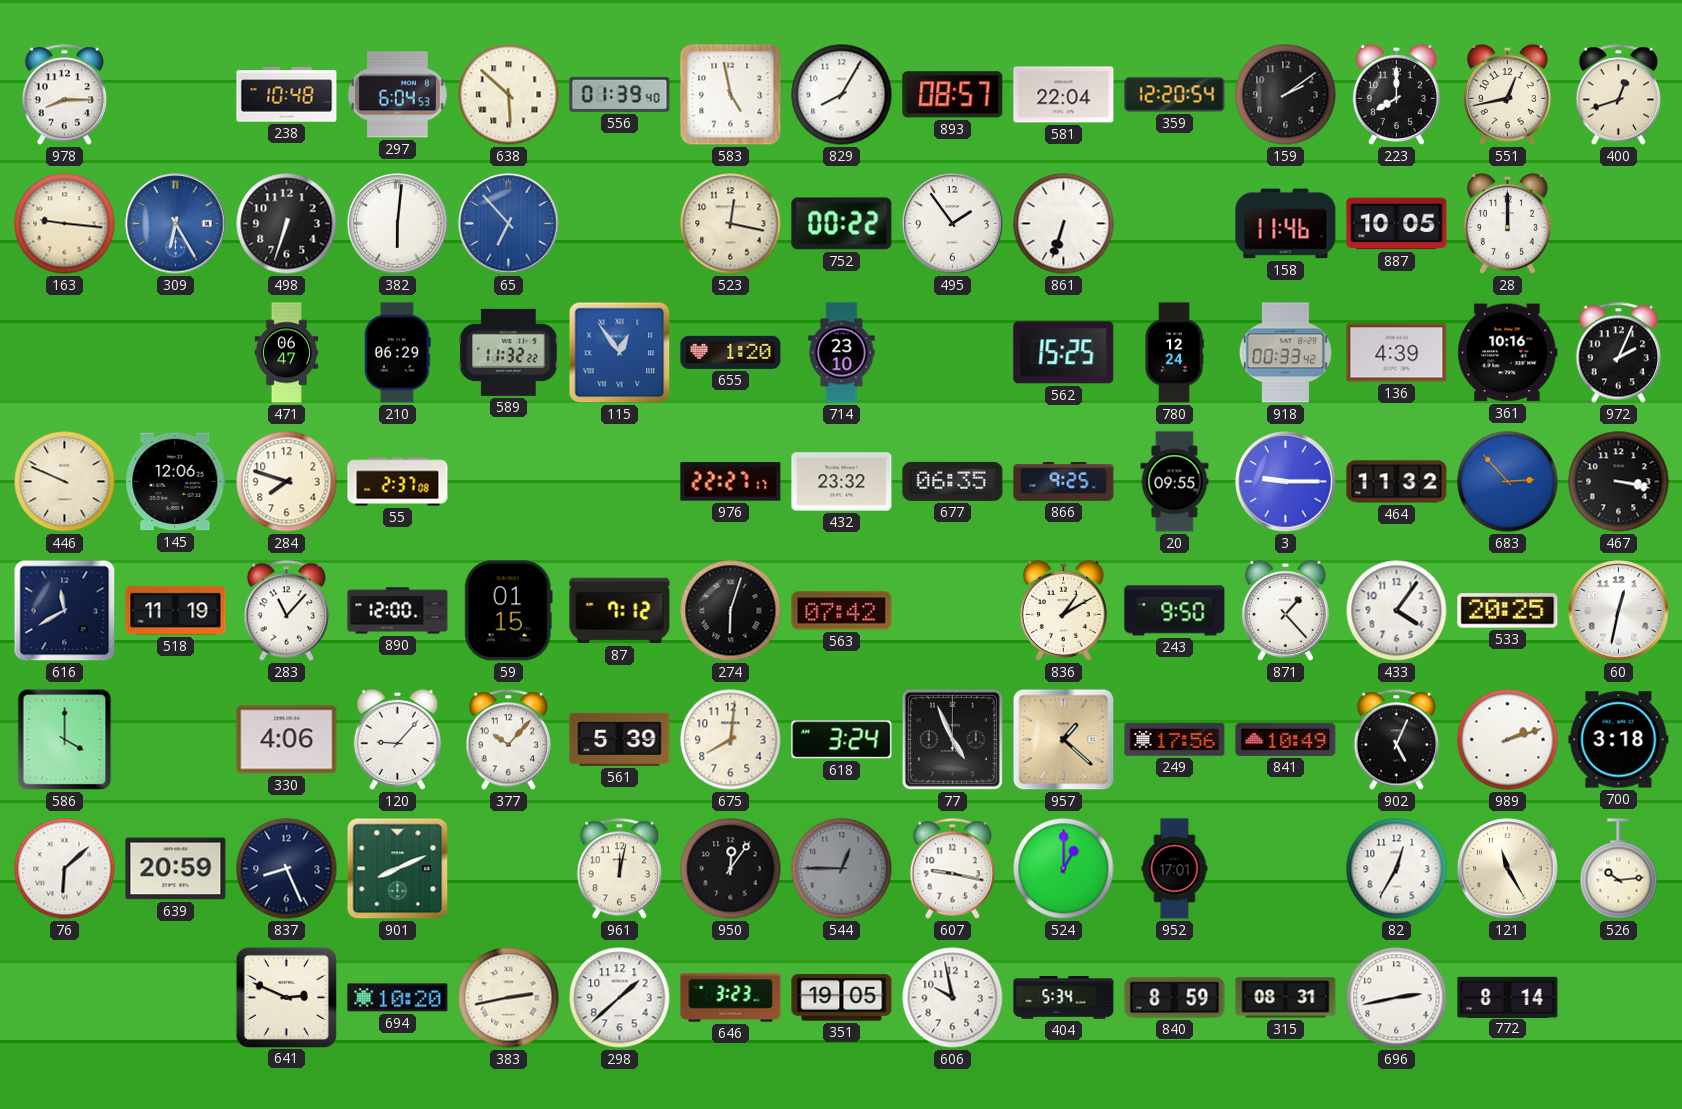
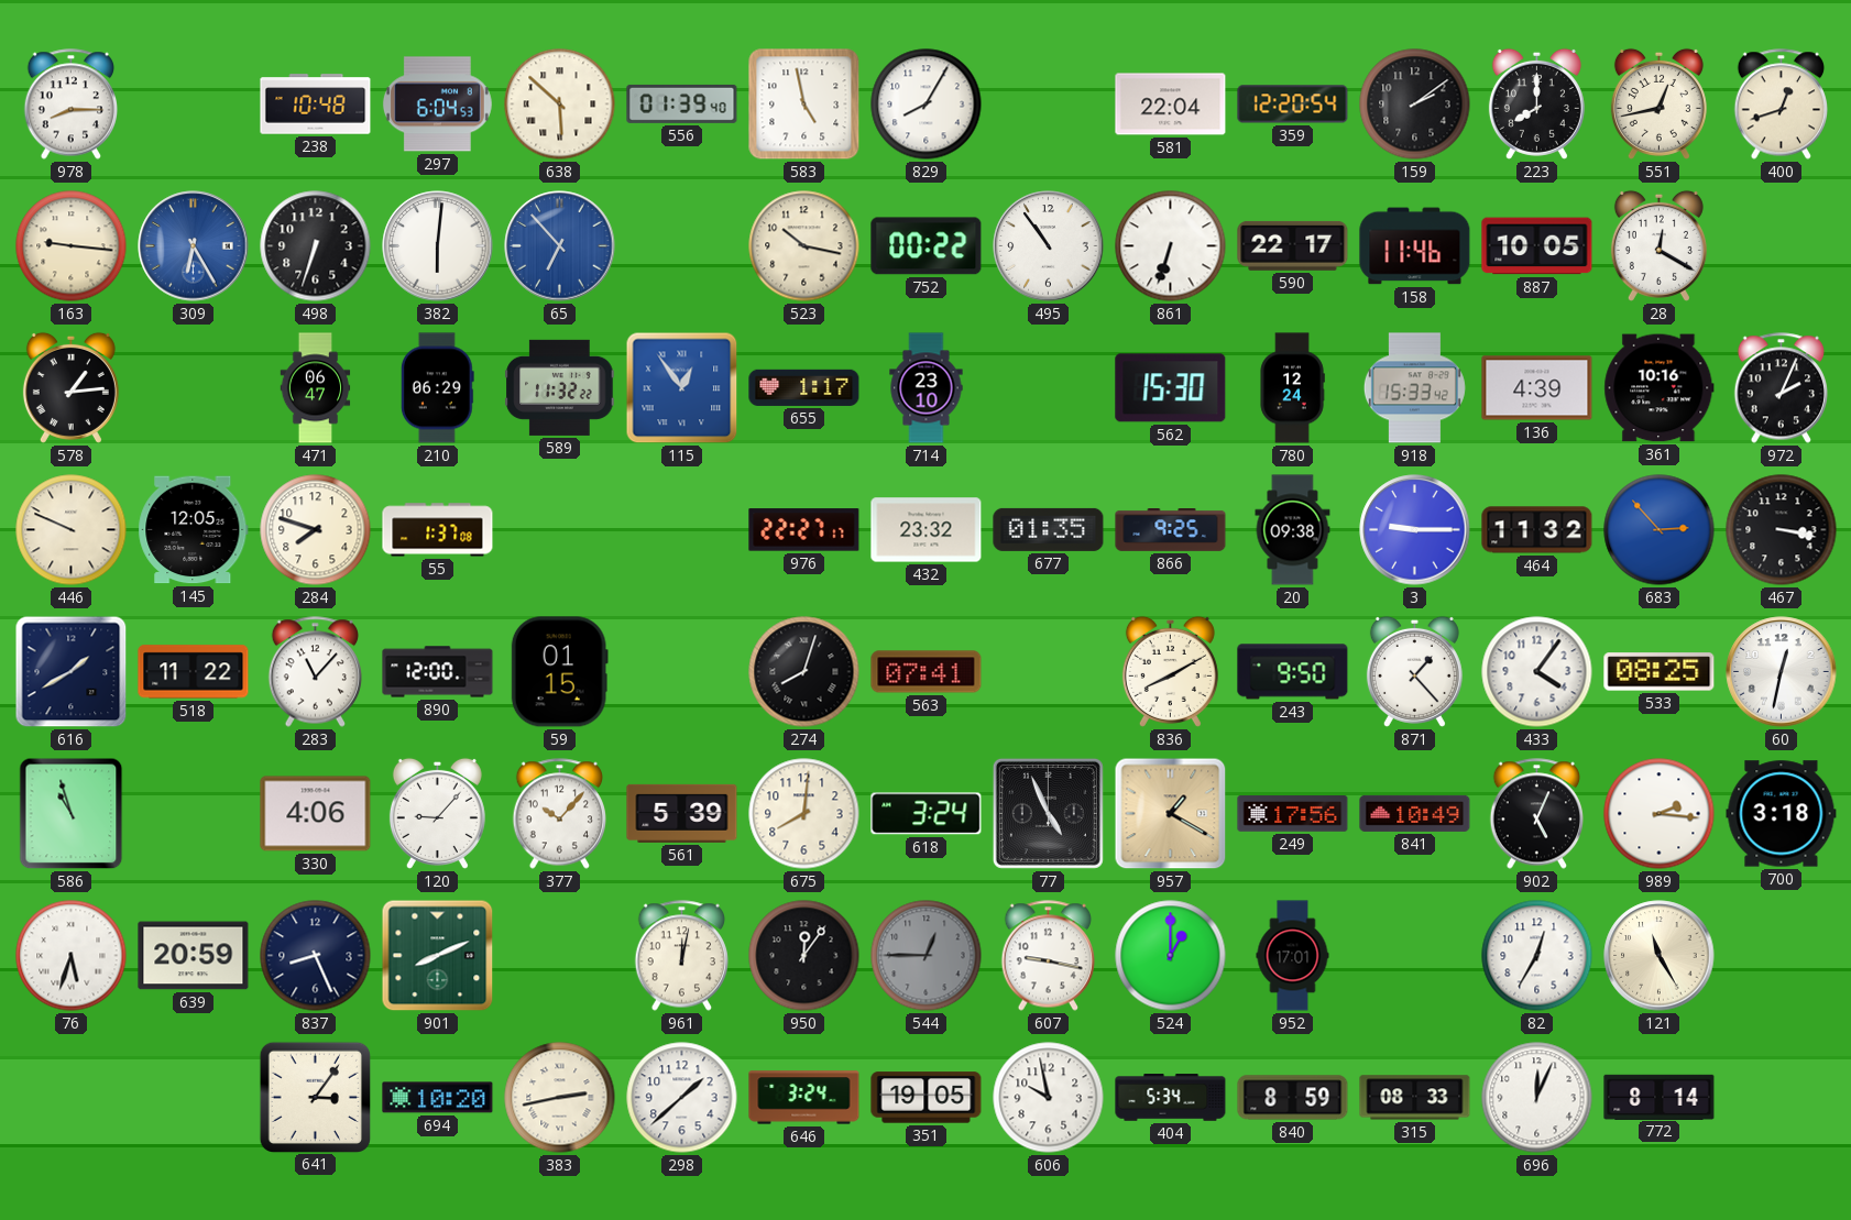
893: 08:57 -> none (953, 95)
523: 12:17 -> 10:17 (804, 246)
495: 1:54 -> 10:54 (1049, 246)
590: none -> 22:17 (1293, 245)
28: 12:00 -> 12:20 (1658, 245)
578: none -> 1:14 (70, 387)
655: 1:20 -> 1:17 (804, 387)
562: 15:25 -> 15:30 (1171, 388)
918: 00:33 -> 15:33 (1414, 388)
145: 12:06 -> 12:05 (194, 530)
55: 2:37 -> 1:37 (438, 530)
677: 06:35 -> 01:35 (1049, 529)
20: 09:55 -> 09:38 (1293, 530)
616: 11:40 -> 1:40 (72, 672)
518: 11:19 -> 11:22 (194, 672)
87: 7:12 -> none (620, 611)
274: 6:03 -> 8:03 (804, 672)
563: 07:42 -> 07:41 (927, 672)
836: 1:10 -> 8:10 (1170, 671)
533: 20:25 -> 08:25 (1660, 672)
586: 4:00 -> 10:57 (72, 814)
957: 1:22 -> 1:20 (1171, 814)
989: 2:12 -> 2:16 (1660, 814)
76: 6:08 -> 5:33 (72, 956)
526: 10:14 -> none (1619, 869)
641: 2:49 -> 3:06 (315, 1097)
646: 3:23 -> 3:24 (804, 1098)
315: 08:31 -> 08:33 (1415, 1098)
696: 2:43 -> 12:04 (1537, 1098)
